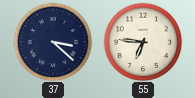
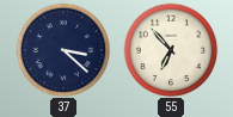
55: 6:46 -> 6:53 (171, 50)
